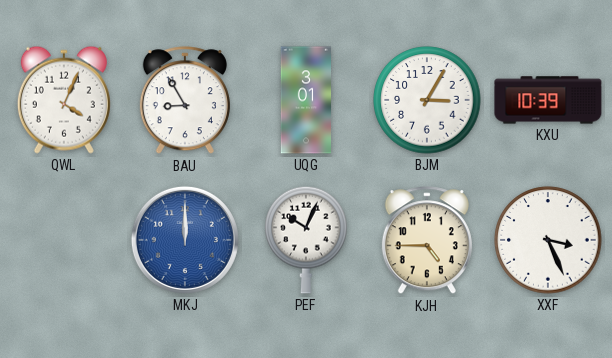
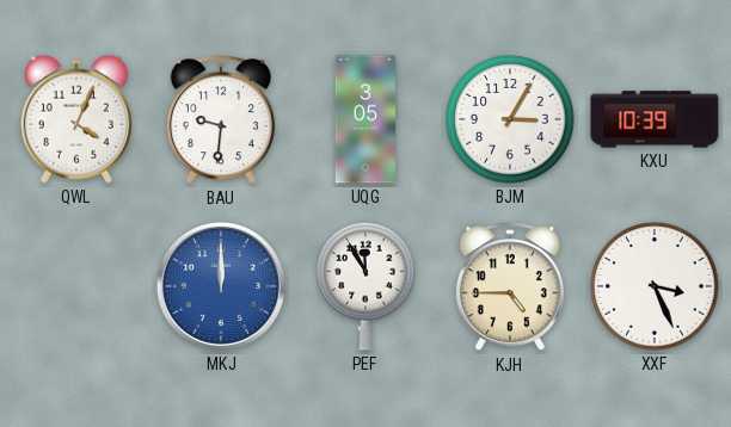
BAU: 8:55 -> 9:31 (221, 120)
UQG: 3:01 -> 3:05 (365, 119)
PEF: 10:04 -> 11:55 (365, 286)
